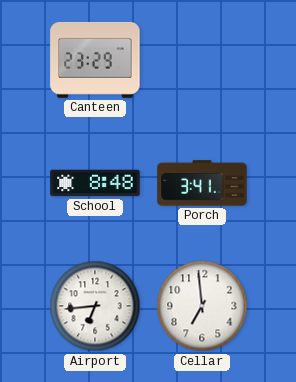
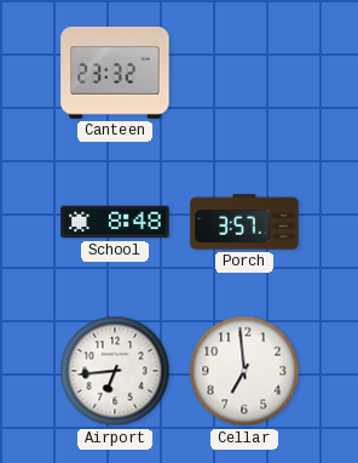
Canteen: 23:29 -> 23:32 (115, 73)
Porch: 3:41 -> 3:57 (244, 222)
